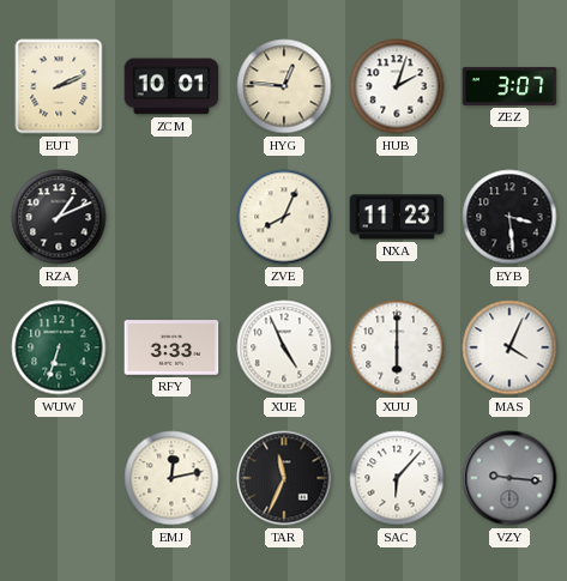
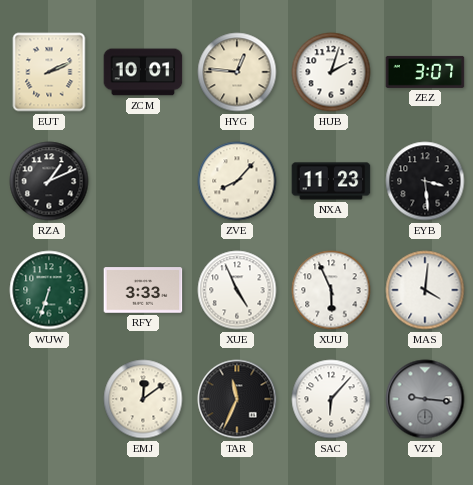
ZVE: 8:04 -> 8:07 (237, 181)
XUU: 6:00 -> 5:56 (331, 290)
MAS: 4:04 -> 4:01 (425, 290)
EMJ: 12:13 -> 12:09 (143, 399)
